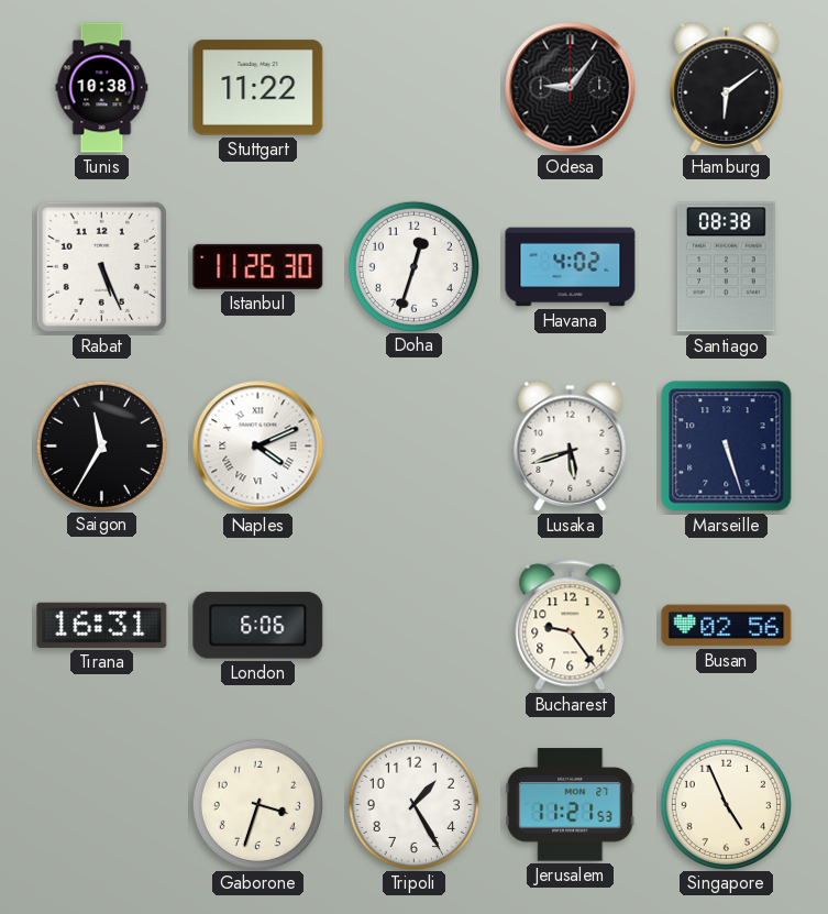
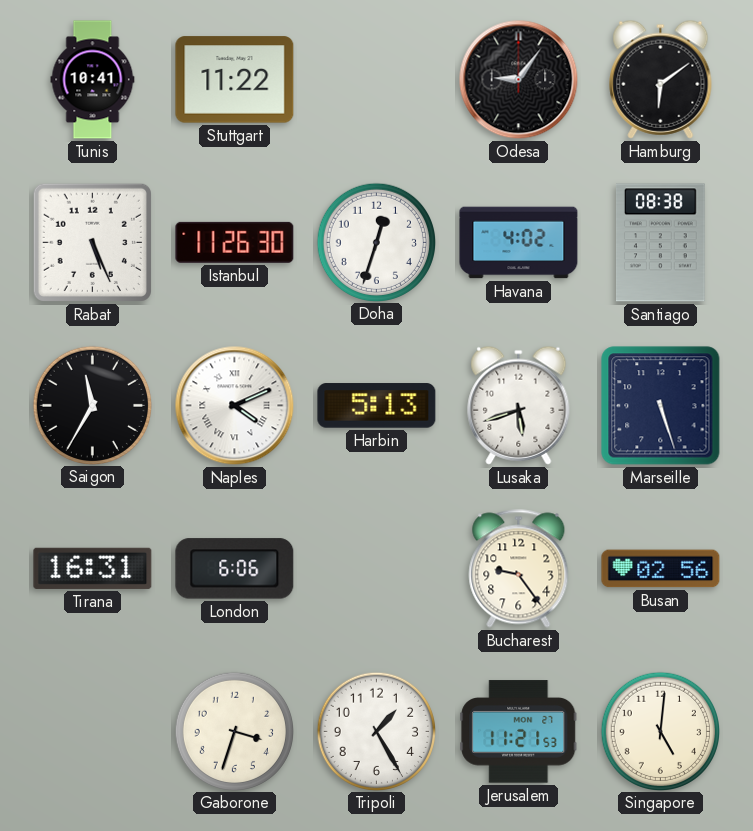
Tunis: 10:38 -> 10:41 (93, 80)
Harbin: none -> 5:13 (377, 406)
Singapore: 4:56 -> 5:01 (660, 731)
